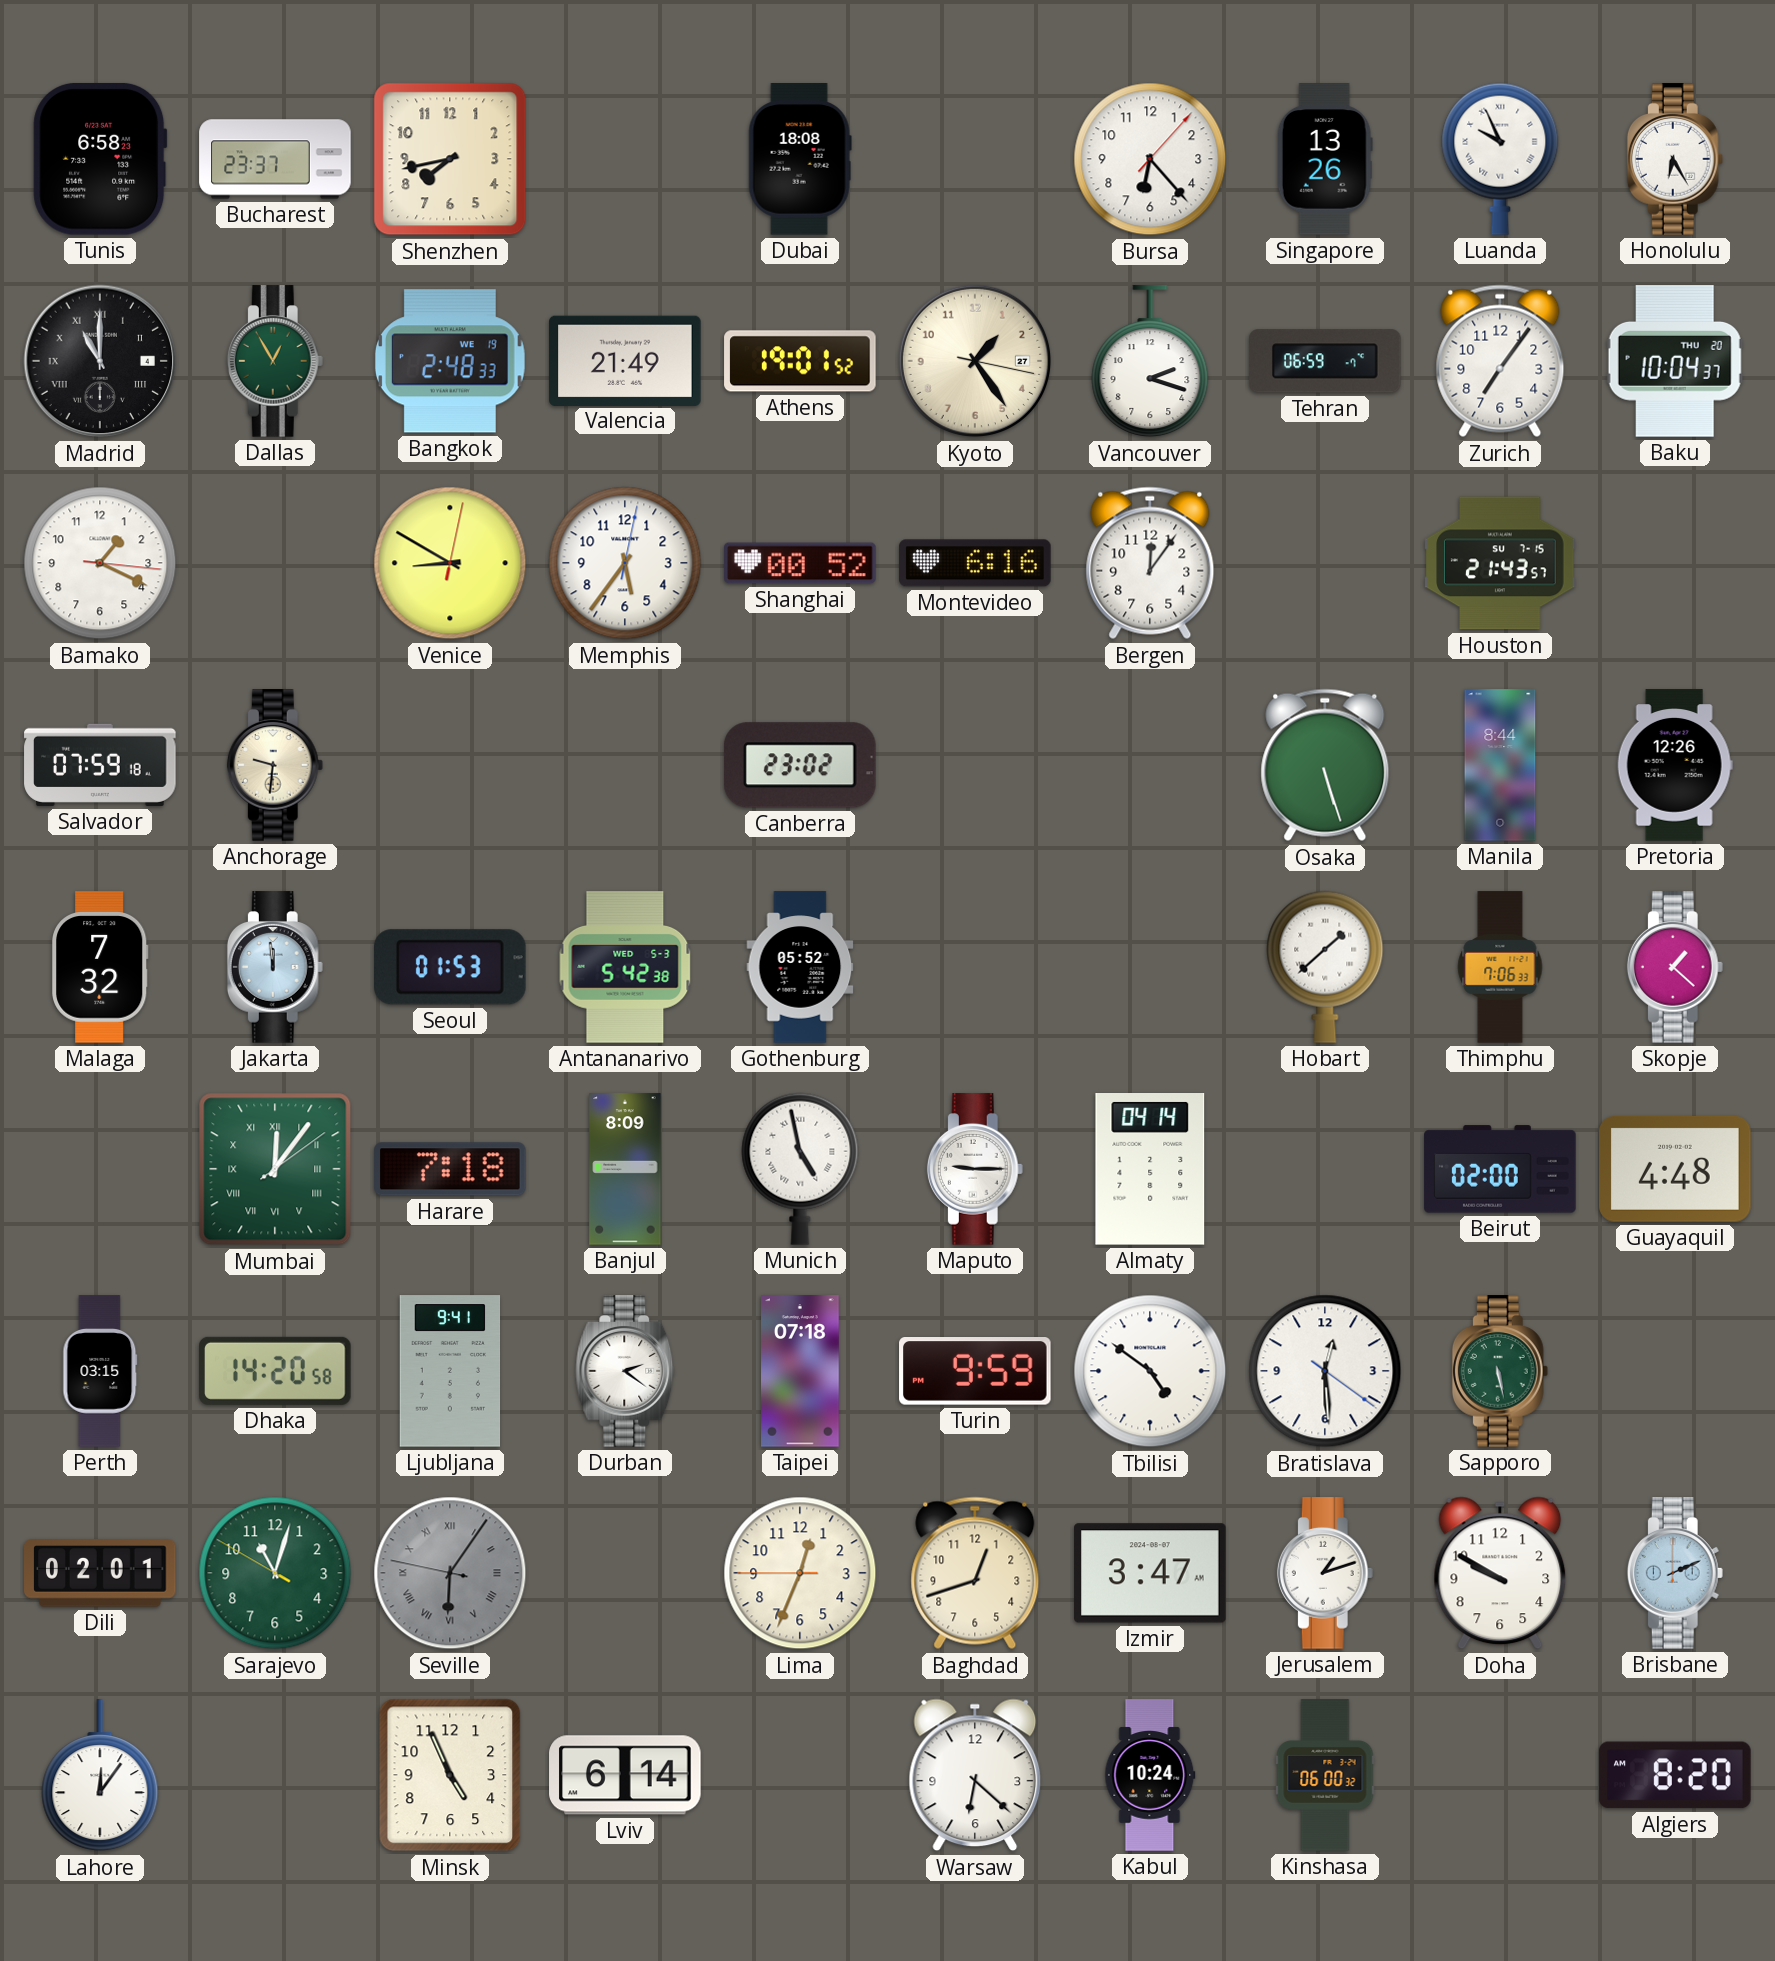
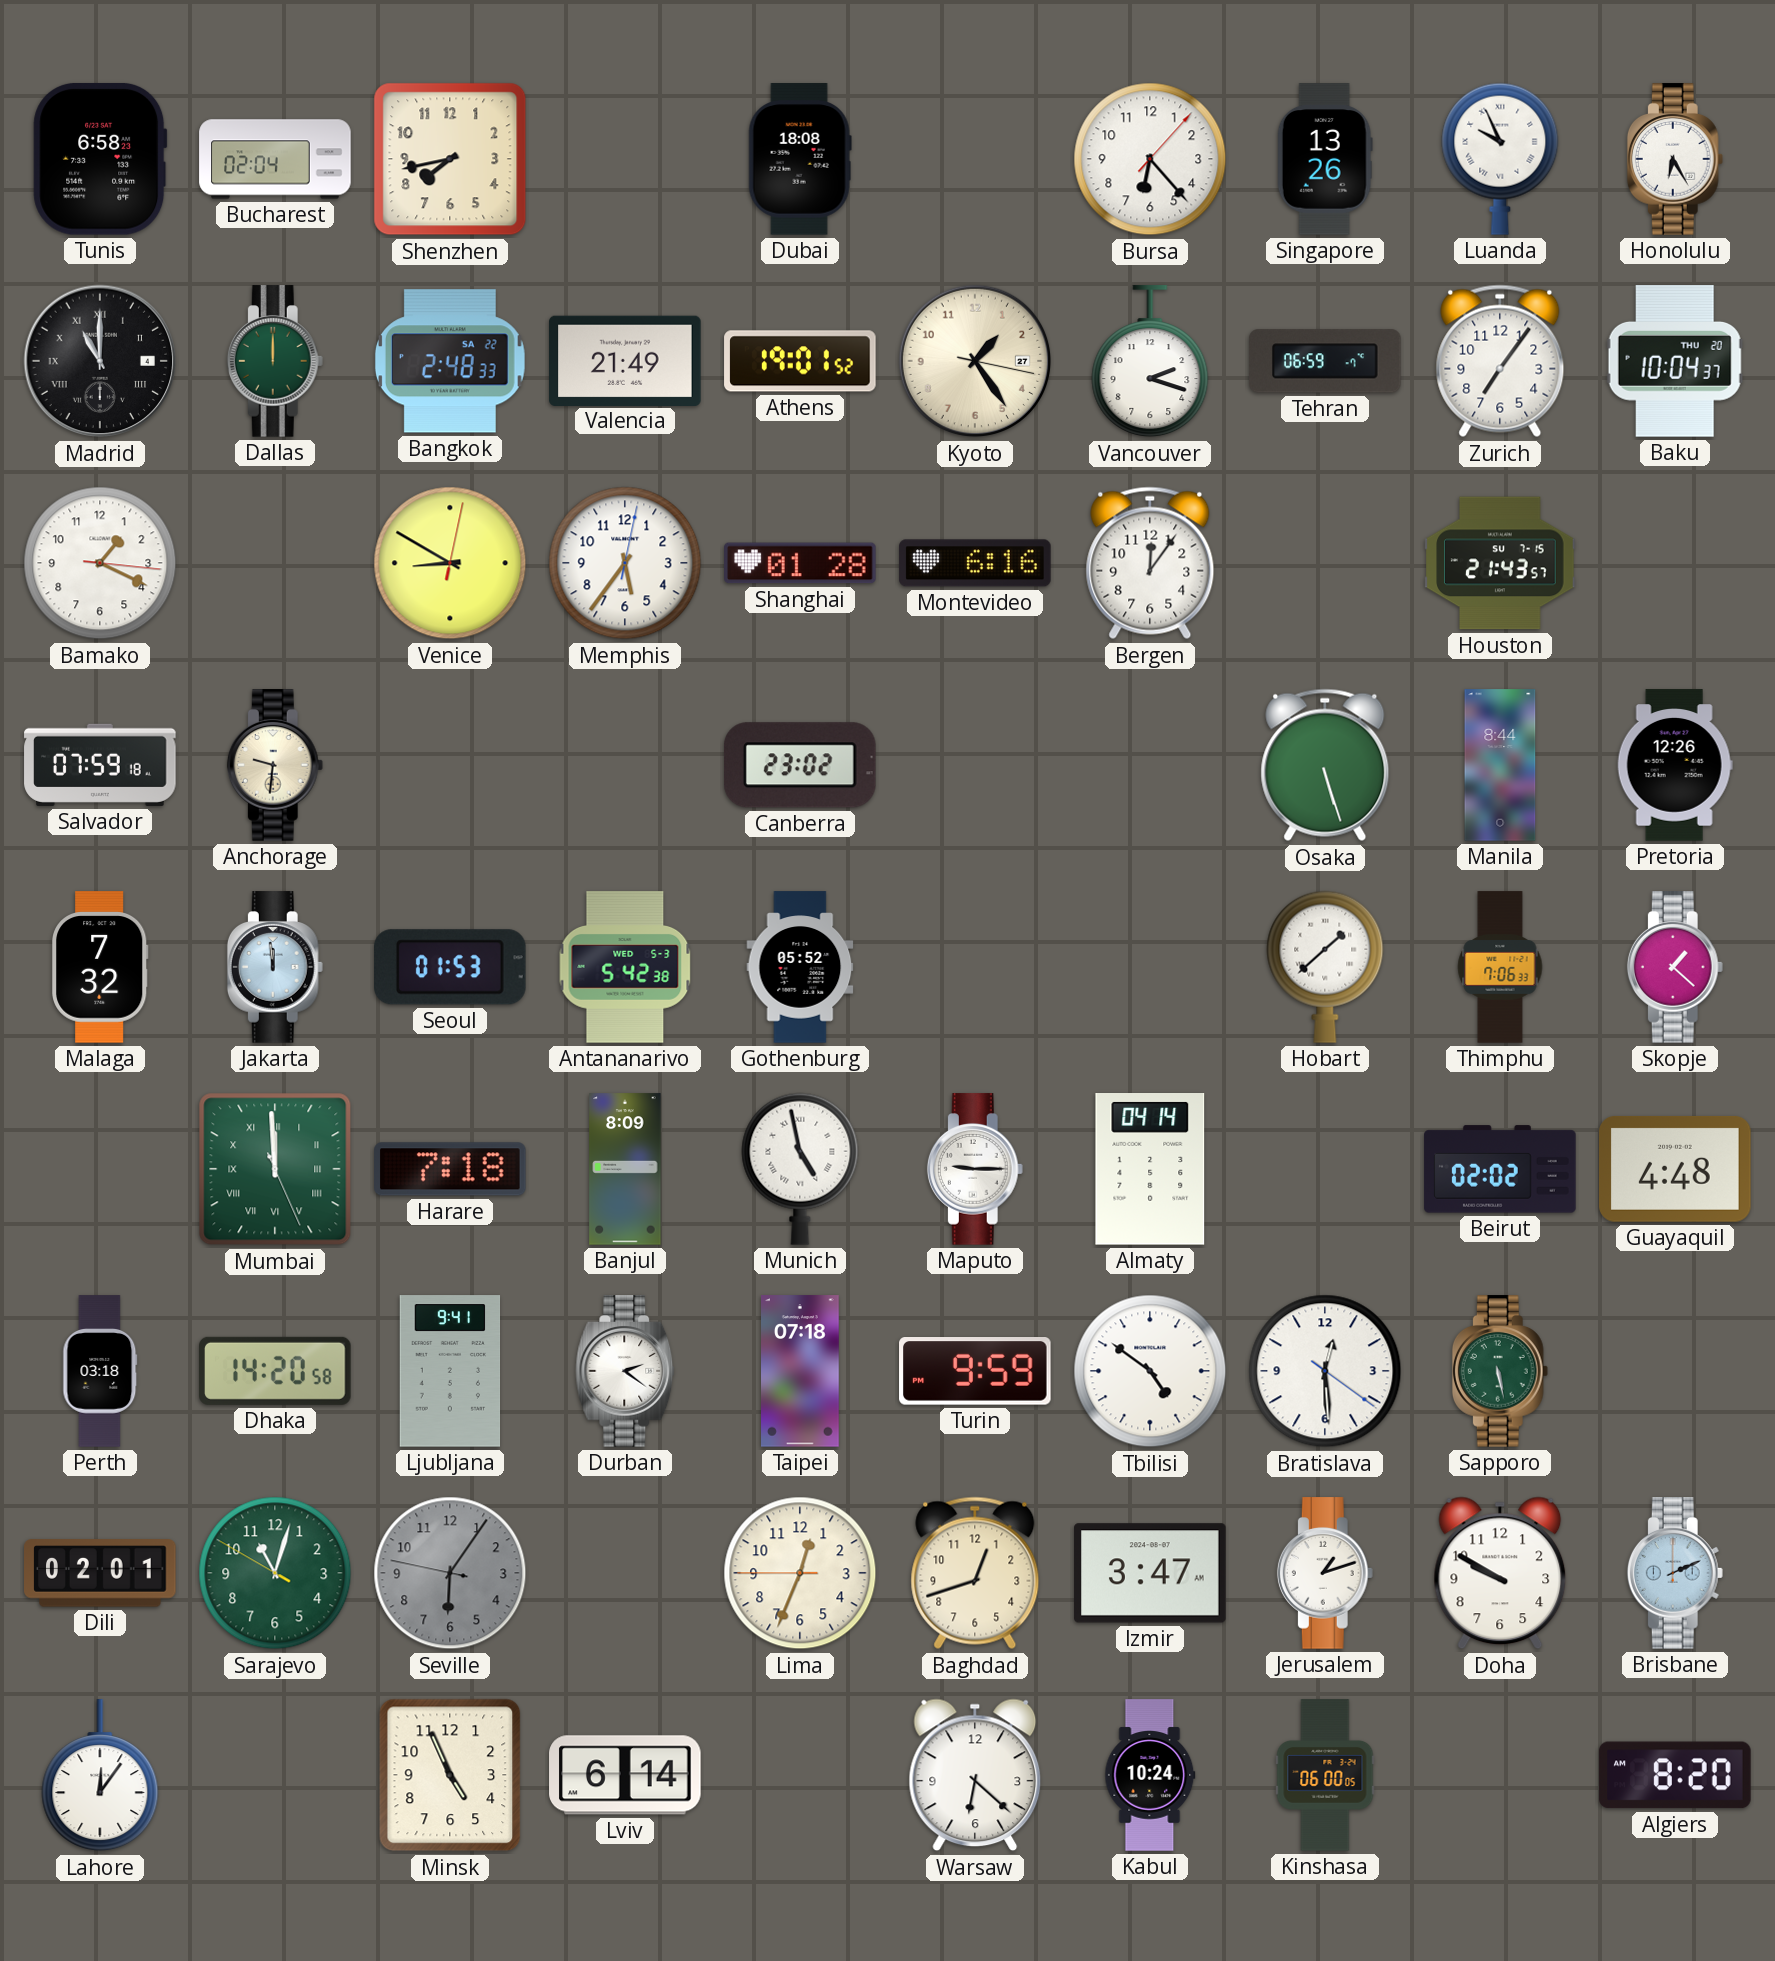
Bucharest: 23:37 -> 02:04 (275, 159)
Dallas: 12:55 -> 12:00 (275, 361)
Bangkok date: WE 19 -> SA 22 (450, 361)
Shanghai: 00:52 -> 01:28 (800, 563)
Mumbai: 12:06 -> 11:59 (275, 1169)
Beirut: 02:00 -> 02:02 (1500, 1169)
Perth: 03:15 -> 03:18 (100, 1371)
Seville numerals: Roman -> Arabic (450, 1573)
Kinshasa: 06:00:32 -> 06:00:05 (1325, 1775)
